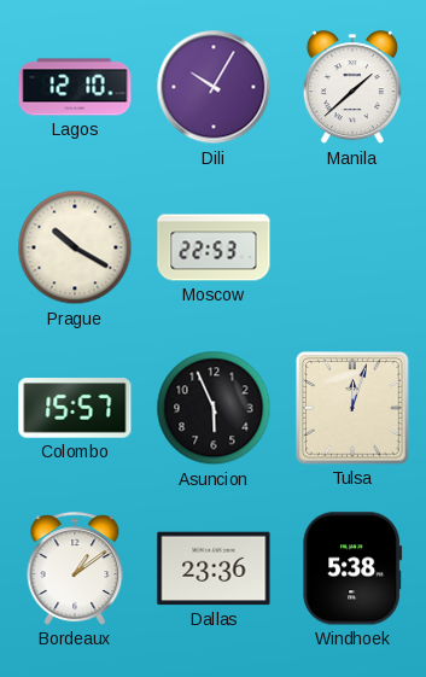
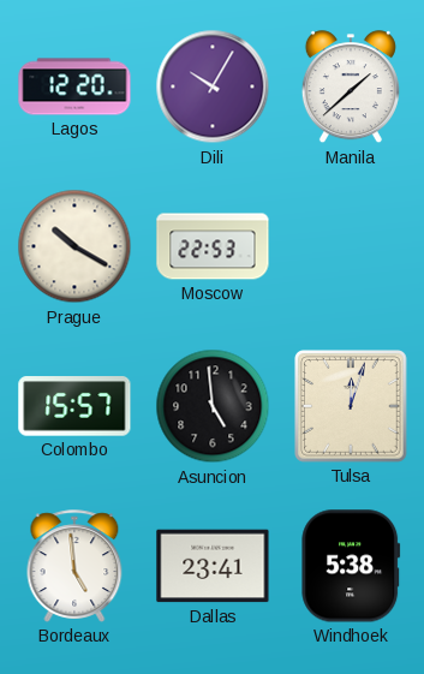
Lagos: 12:10 -> 12:20 (74, 87)
Asuncion: 5:56 -> 4:59 (213, 406)
Bordeaux: 1:09 -> 4:59 (74, 566)
Dallas: 23:36 -> 23:41 (213, 566)
